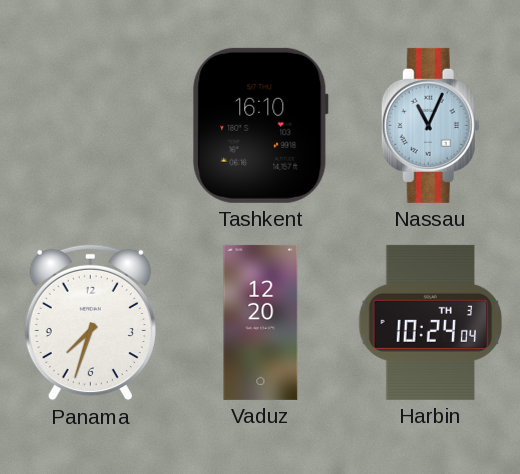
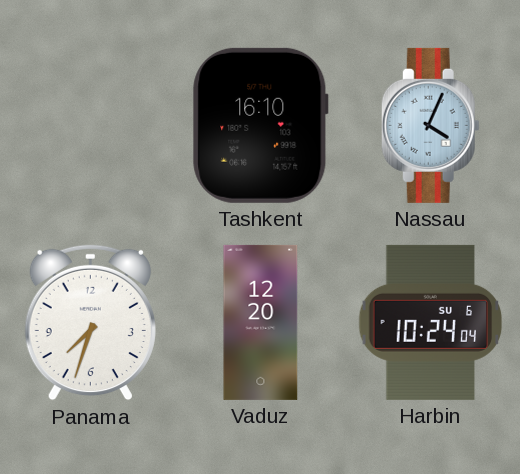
Nassau: 11:04 -> 4:04 (430, 125)
Harbin date: TH 3 -> SU 6 (431, 322)
